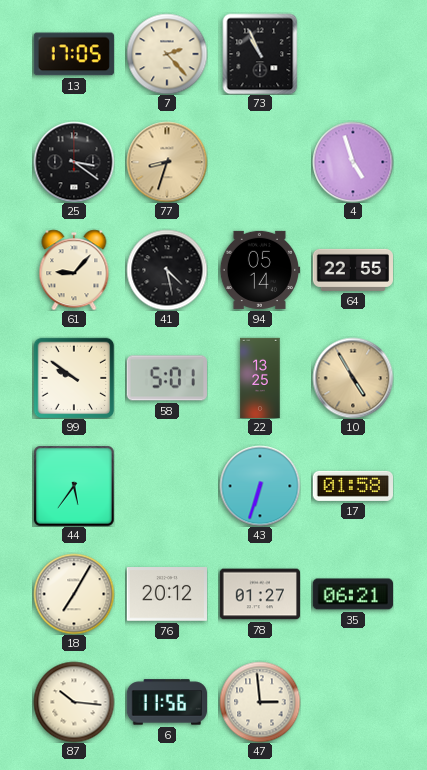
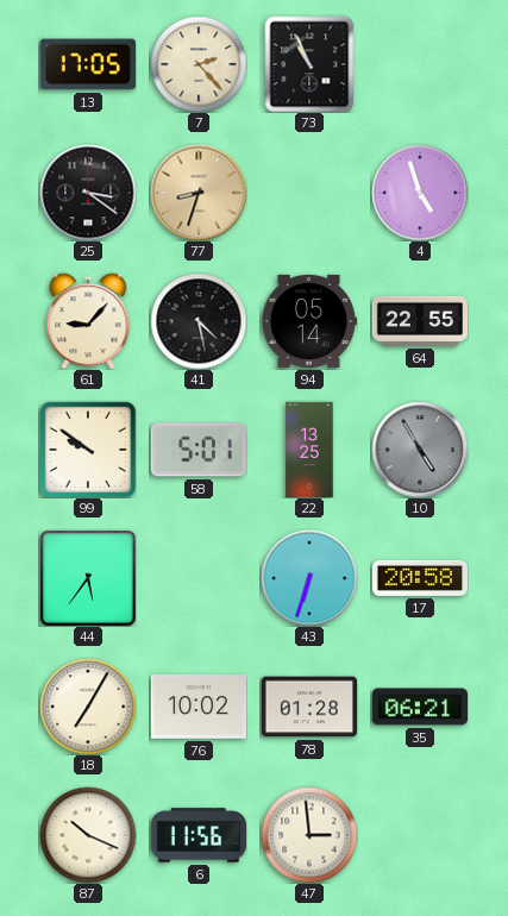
10 dial: champagne -> grey (420, 450)
17: 01:58 -> 20:58 (419, 578)
76: 20:12 -> 10:02 (197, 708)
78: 01:27 -> 01:28 (308, 707)
87: 10:16 -> 10:19 (88, 835)
